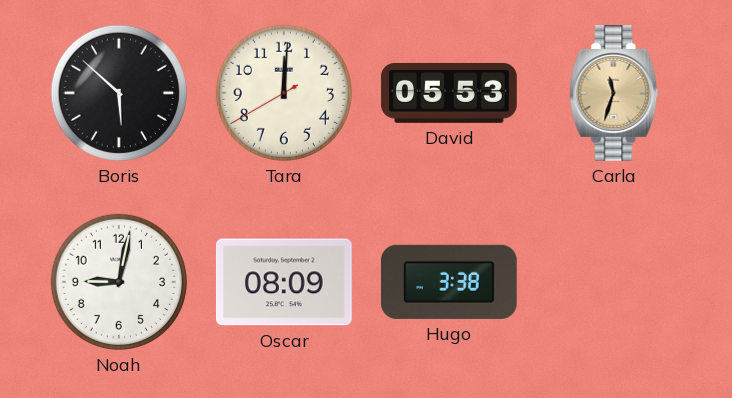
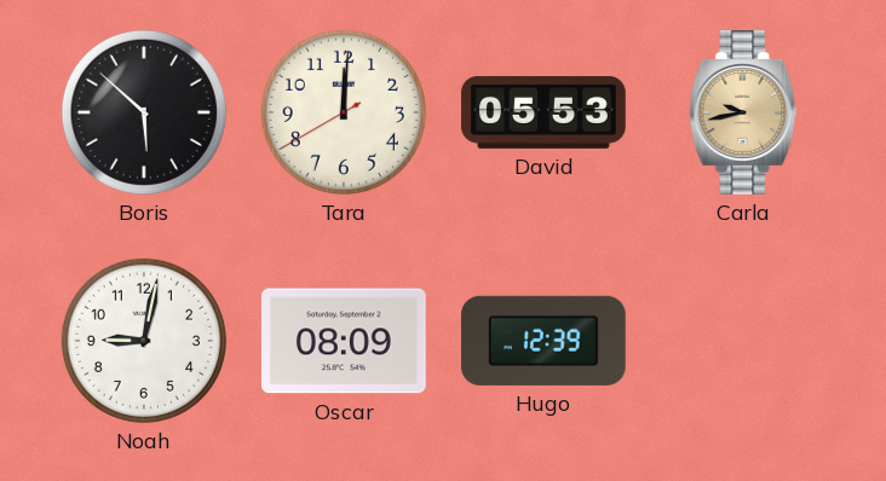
Carla: 11:33 -> 9:43 (743, 114)
Hugo: 3:38 -> 12:39 (543, 341)
